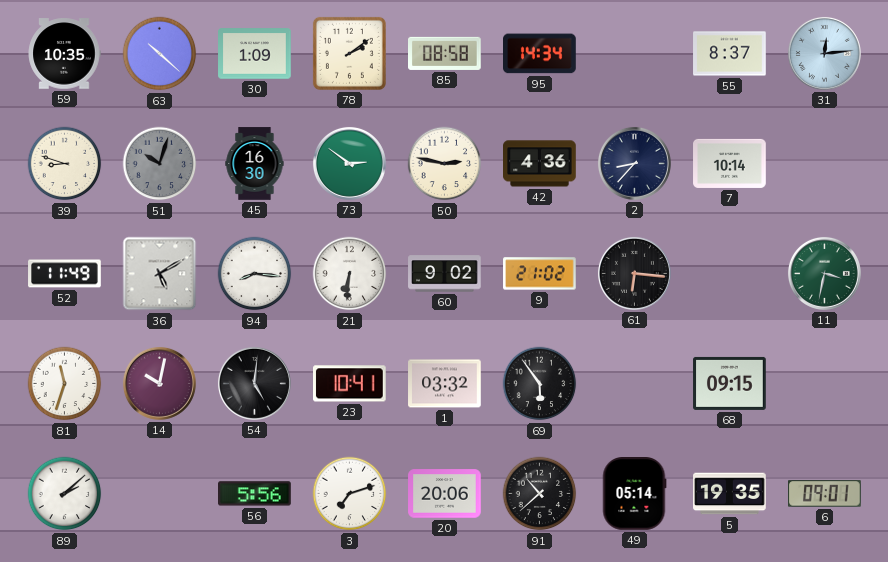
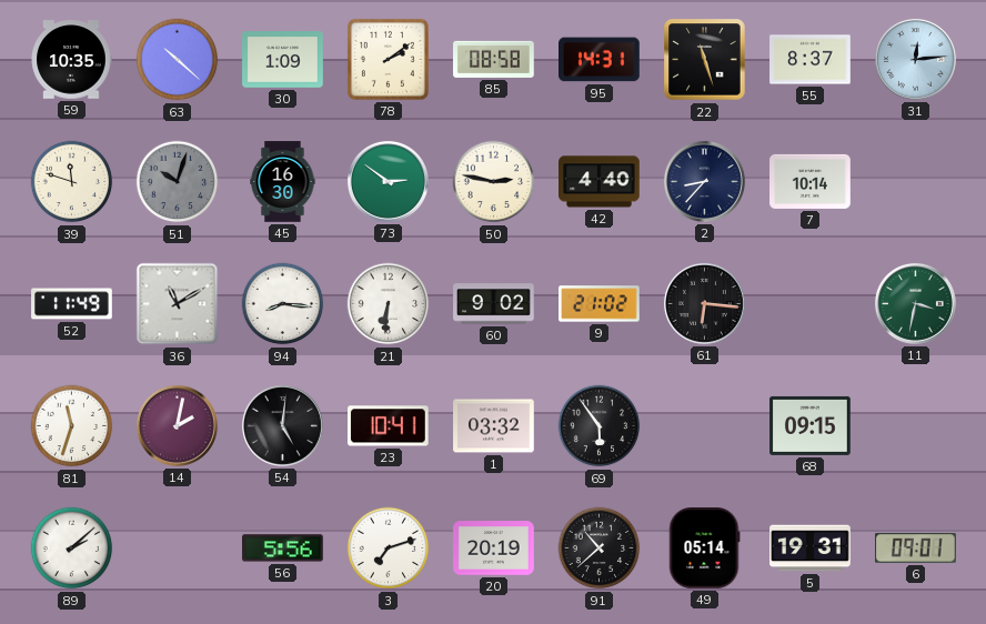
95: 14:34 -> 14:31 (600, 60)
22: none -> 11:27 (705, 60)
39: 8:48 -> 11:48 (72, 182)
42: 4:36 -> 4:40 (600, 182)
36: 5:10 -> 11:10 (178, 304)
14: 10:02 -> 2:02 (177, 425)
20: 20:06 -> 20:19 (494, 548)
5: 19:35 -> 19:31 (811, 548)
